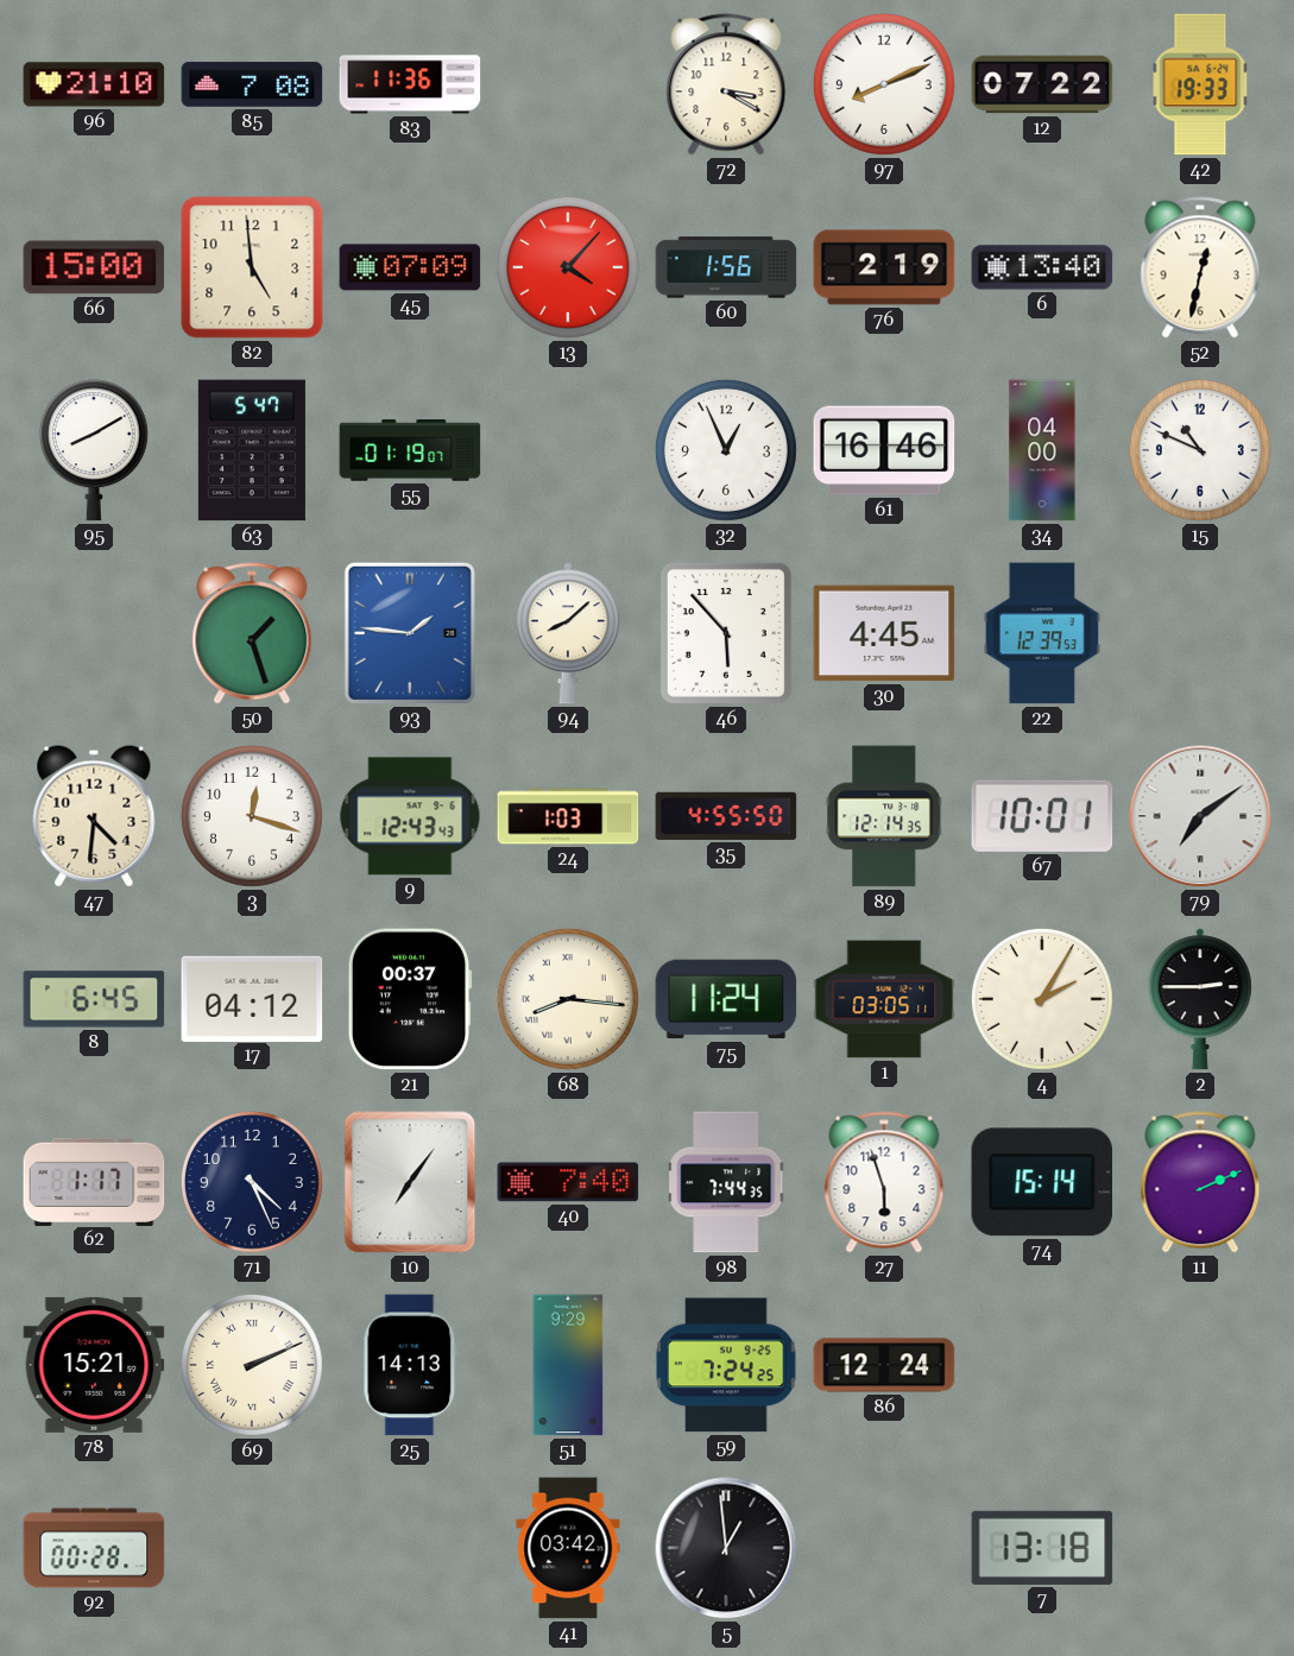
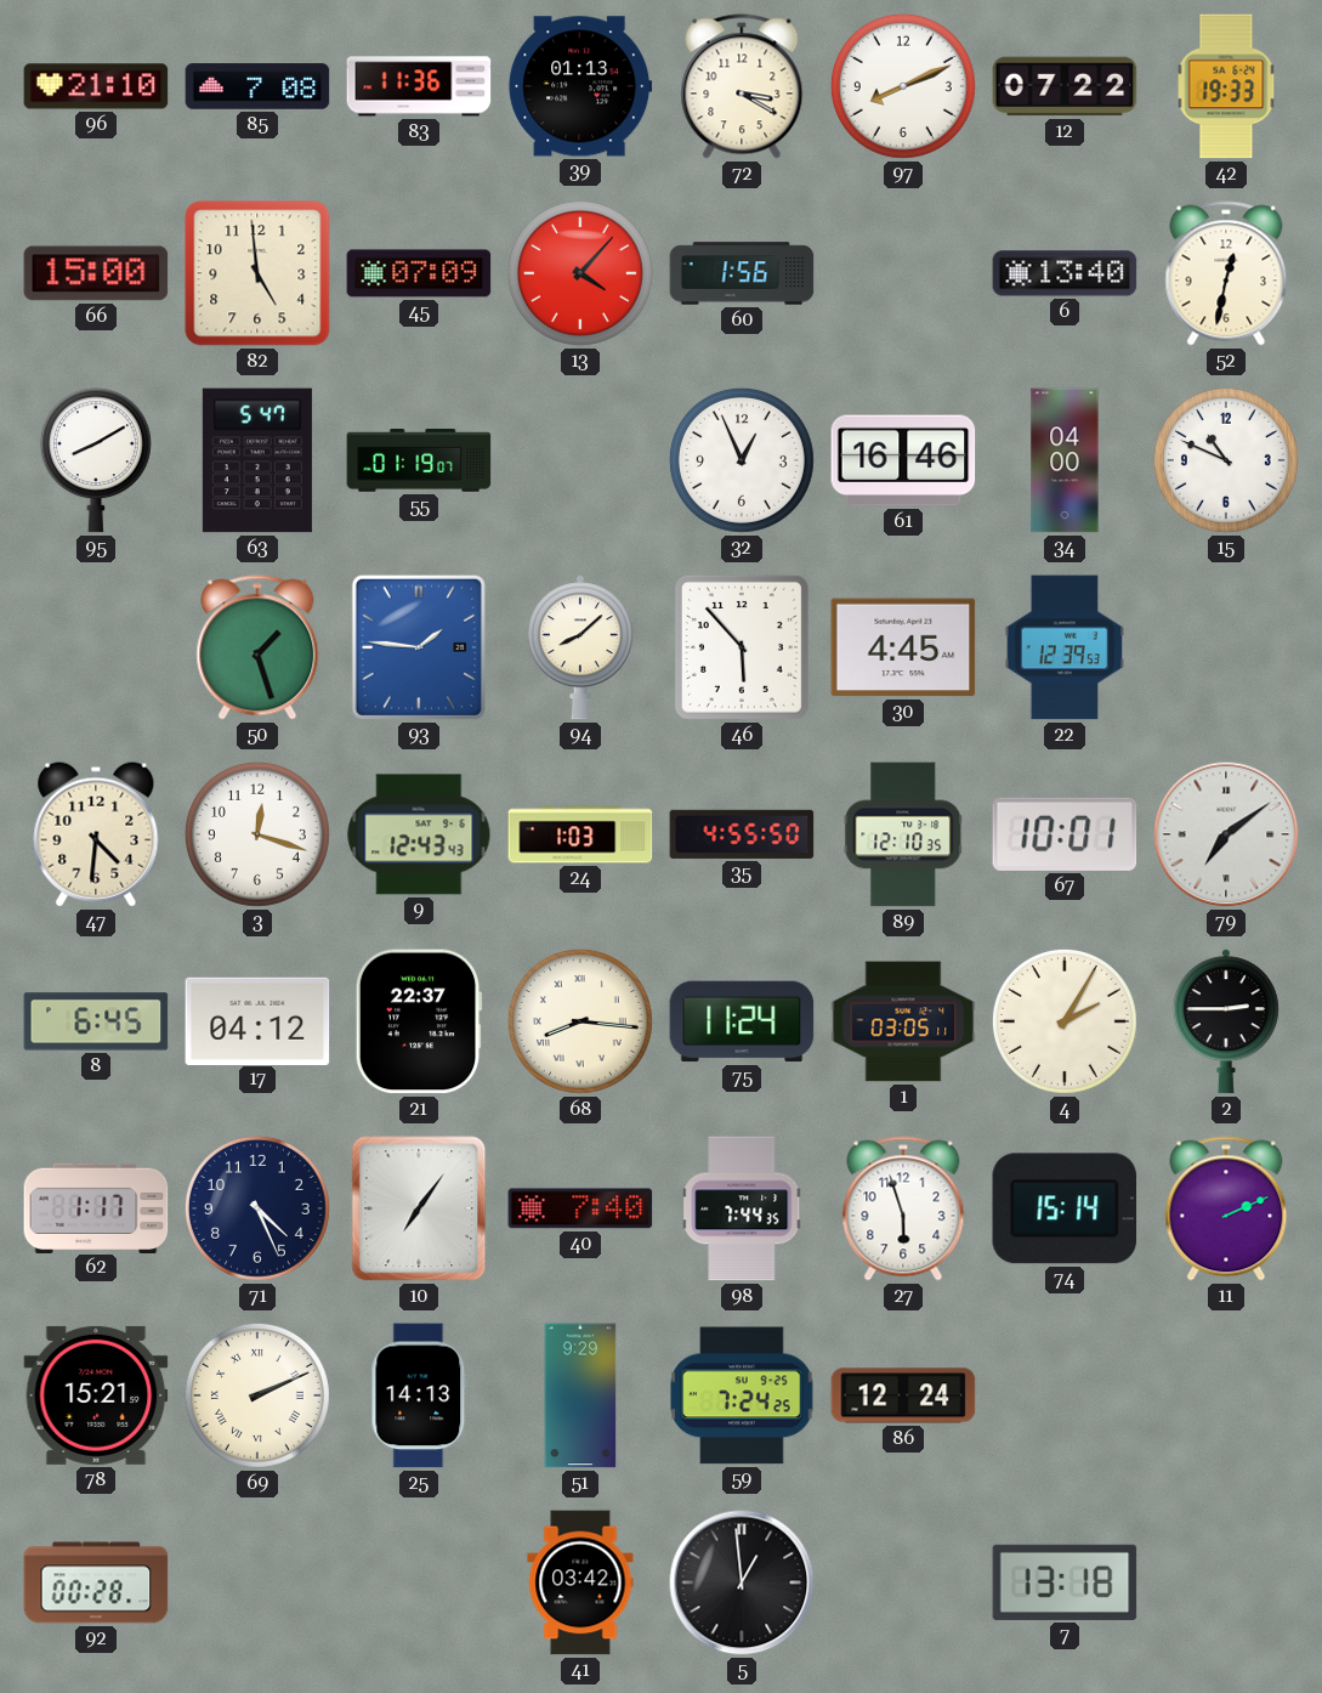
39: none -> 01:13 (580, 86)
76: 2:19 -> none (884, 267)
89: 12:14 -> 12:10 (903, 834)
21: 00:37 -> 22:37 (419, 1021)
